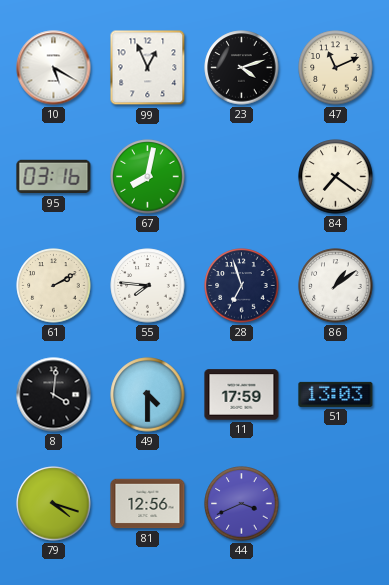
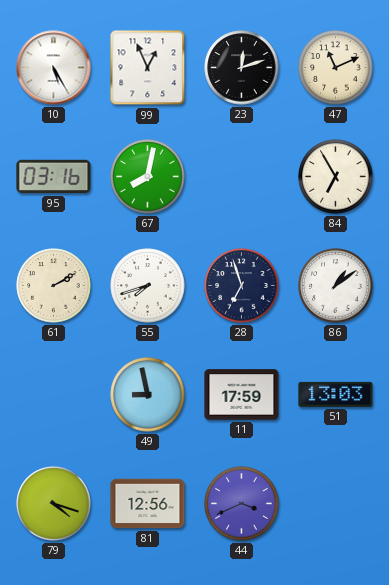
10: 5:20 -> 5:25 (54, 68)
23: 4:12 -> 12:12 (242, 68)
84: 7:21 -> 6:55 (336, 177)
55: 7:46 -> 7:42 (148, 286)
8: 4:01 -> none (54, 395)
49: 4:30 -> 8:58 (148, 395)
